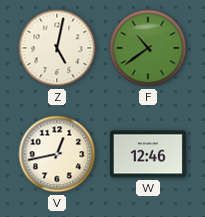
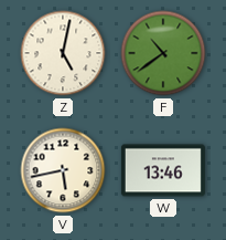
V: 12:43 -> 5:43 (63, 170)
W: 12:46 -> 13:46 (163, 170)
